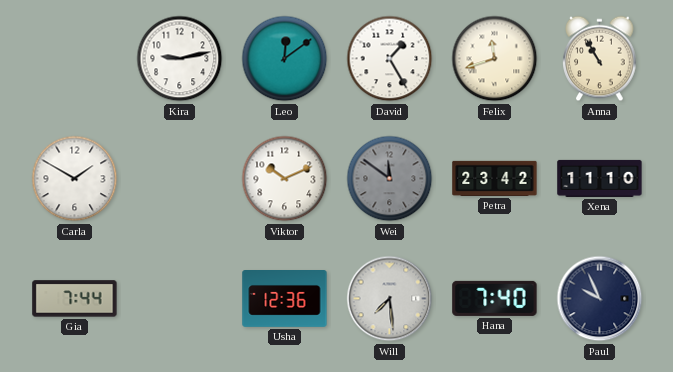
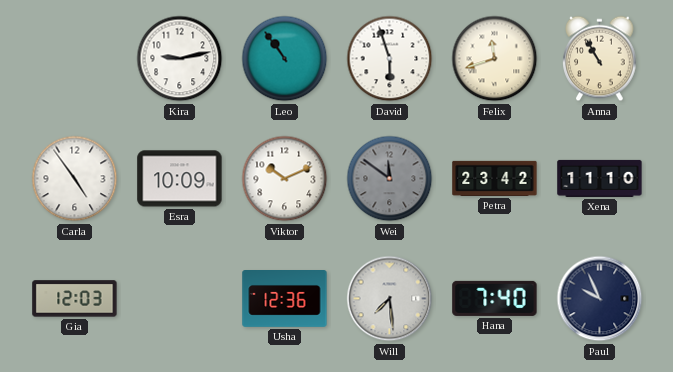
Leo: 12:09 -> 10:54 (285, 59)
David: 1:25 -> 5:57 (390, 59)
Carla: 1:50 -> 4:54 (75, 179)
Esra: none -> 10:09 (180, 179)
Gia: 7:44 -> 12:03 (75, 299)
